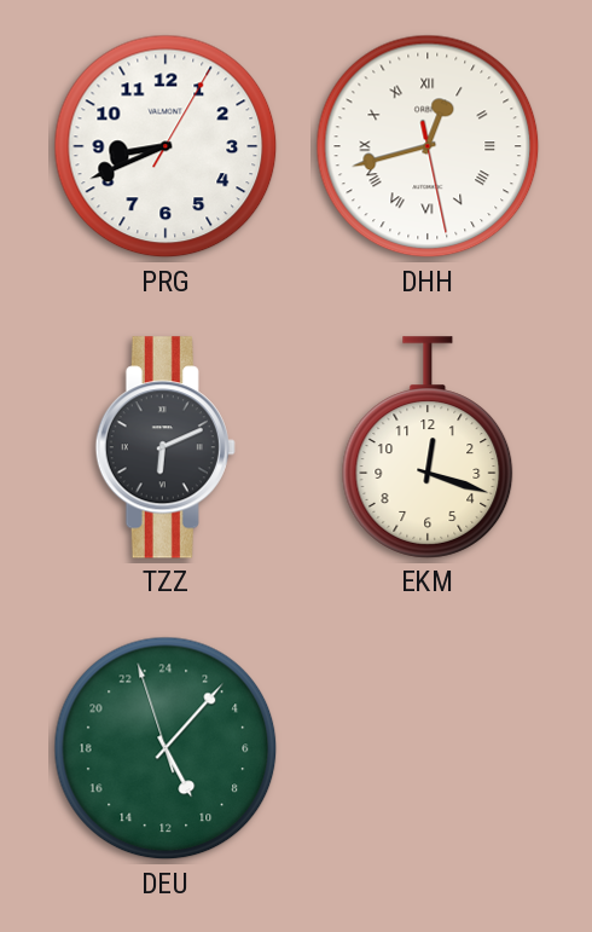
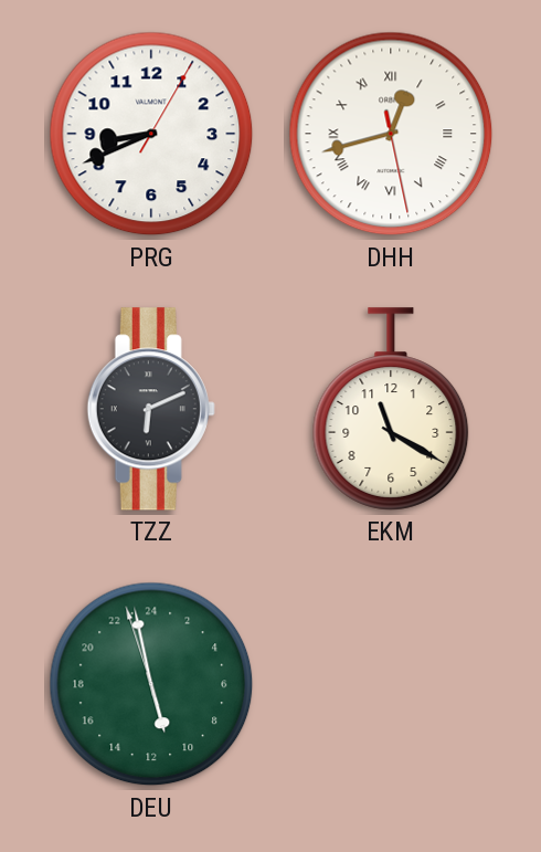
EKM: 12:18 -> 11:20 (391, 409)
DEU: 10:06 -> 10:57 (151, 684)
